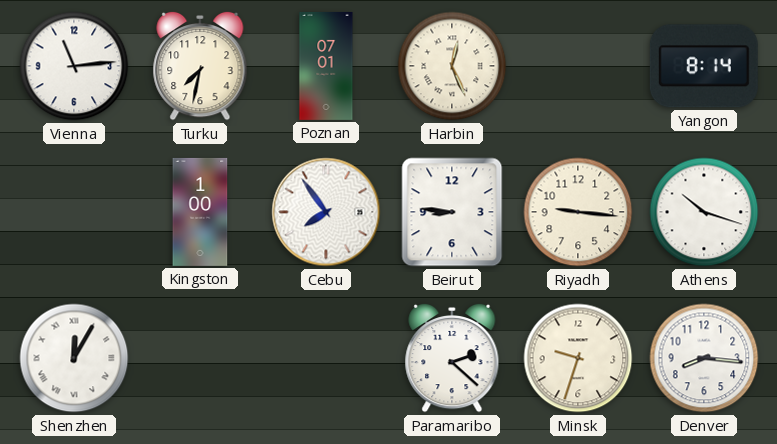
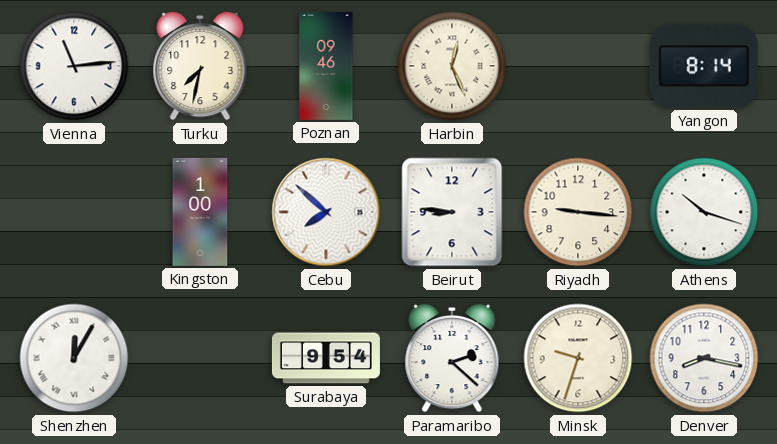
Poznan: 07:01 -> 09:46 (326, 66)
Cebu: 7:54 -> 7:52 (326, 212)
Surabaya: none -> 9:54 (326, 358)
Denver: 8:16 -> 8:17 (704, 358)
